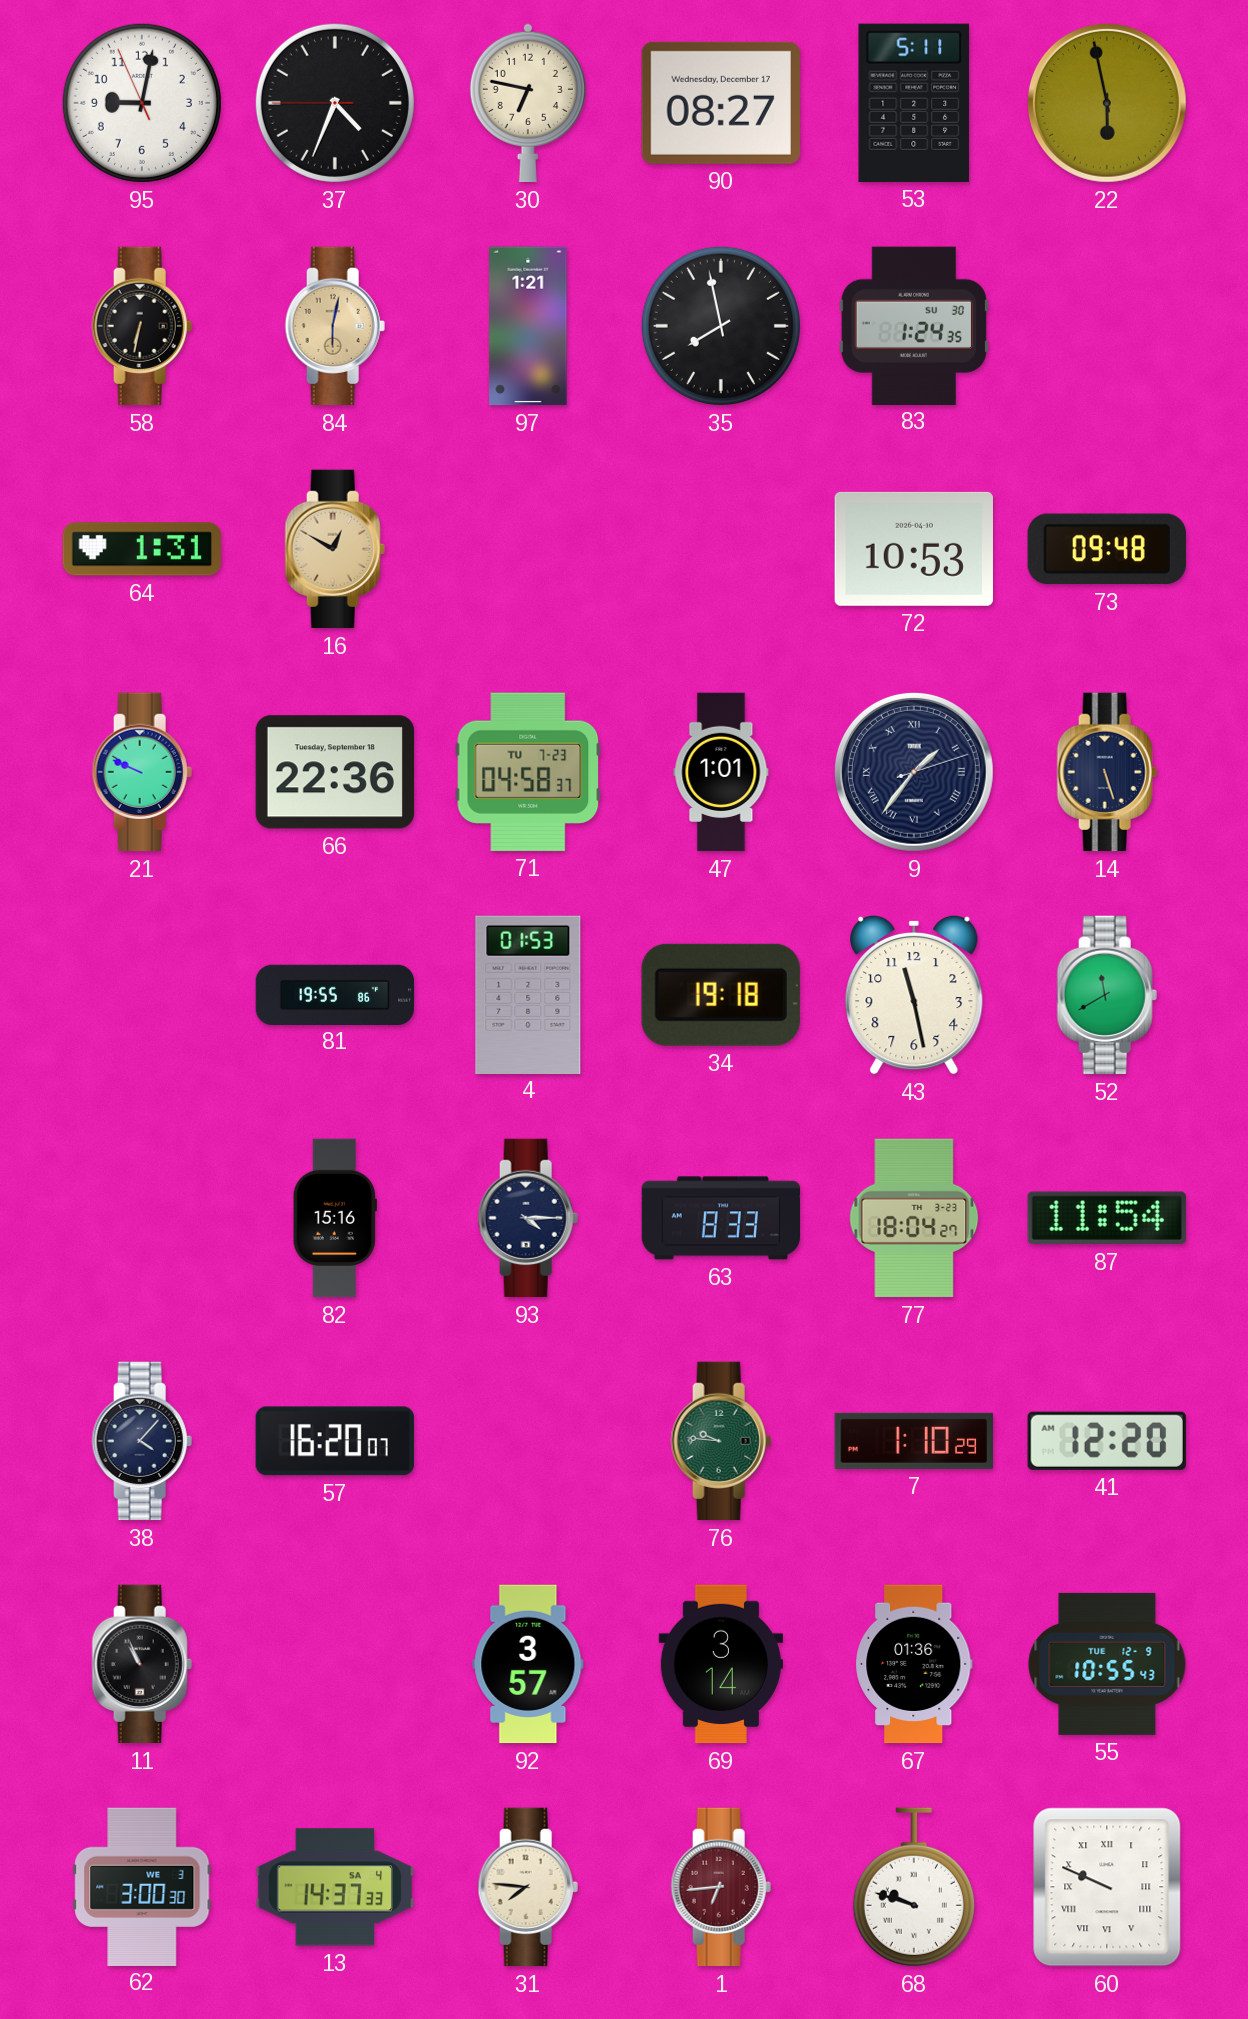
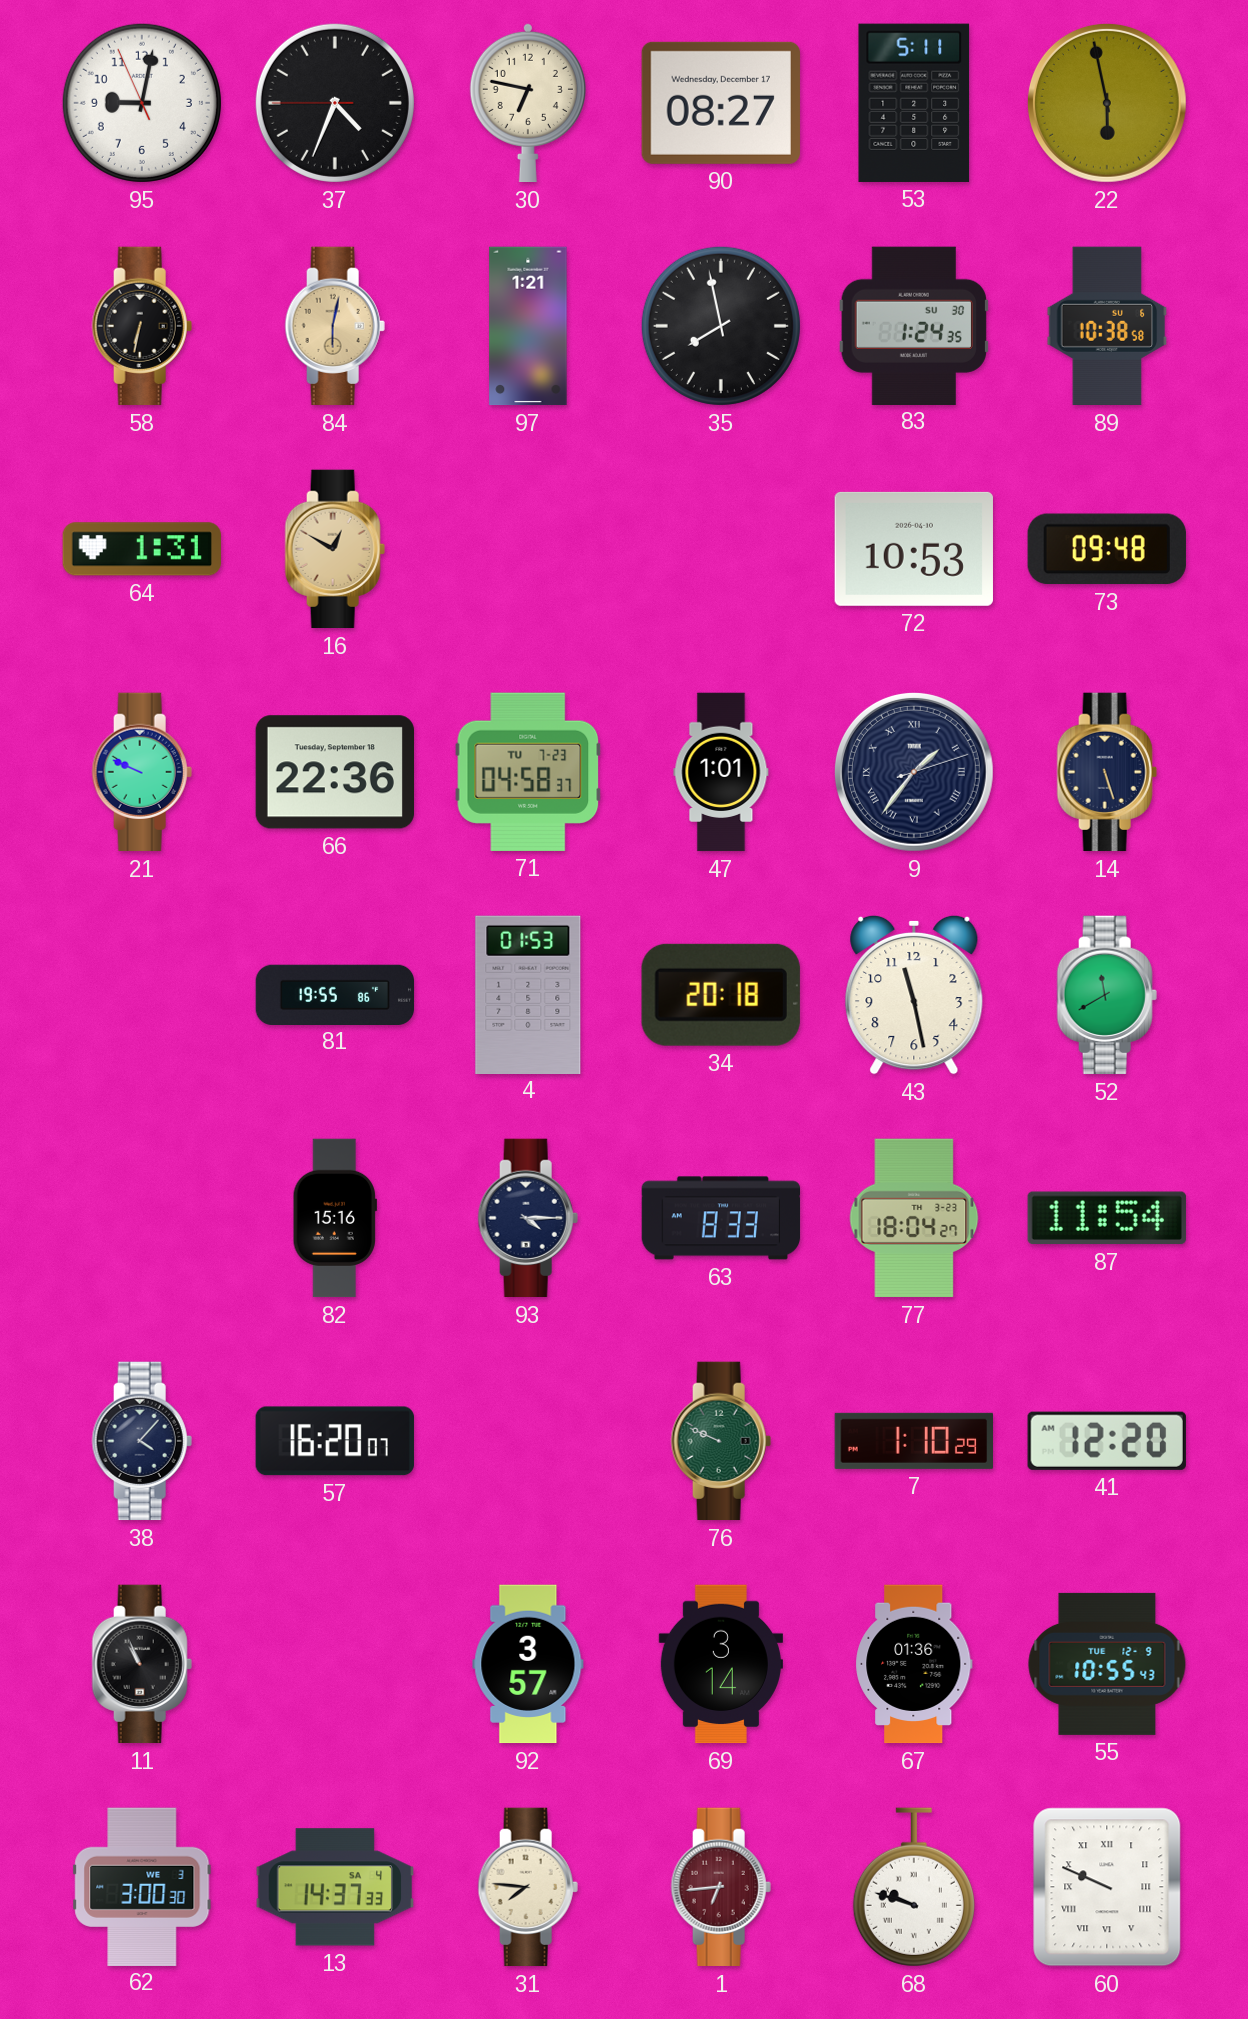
89: none -> 10:38 (1107, 326)
34: 19:18 -> 20:18 (721, 995)
76: 9:46 -> 9:49 (721, 1441)
